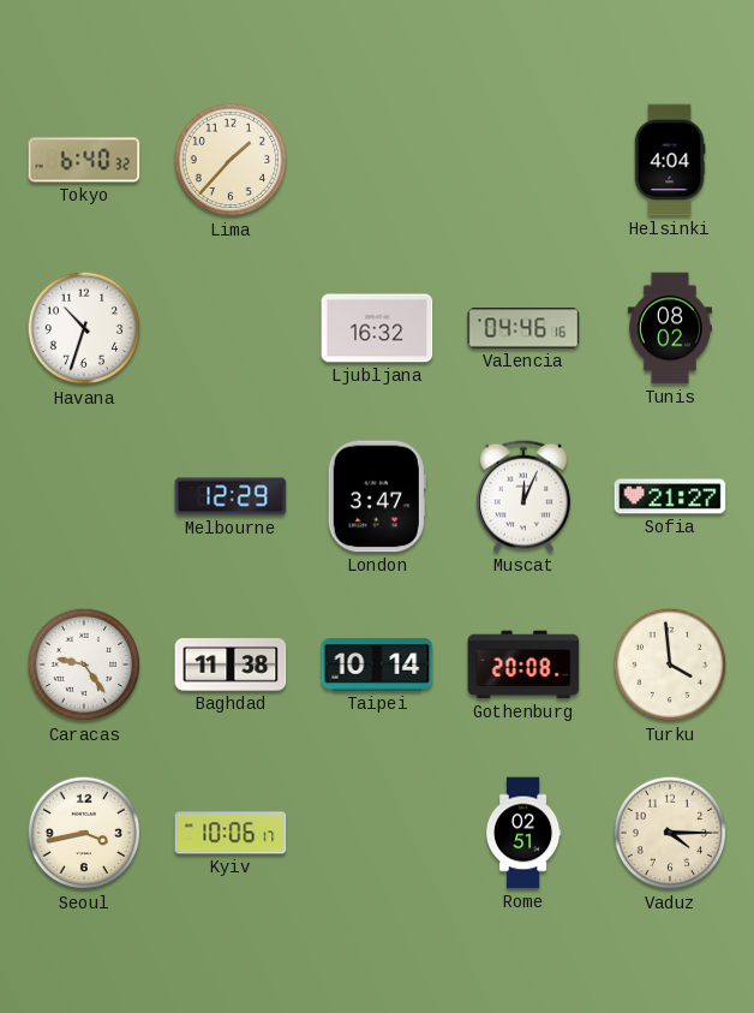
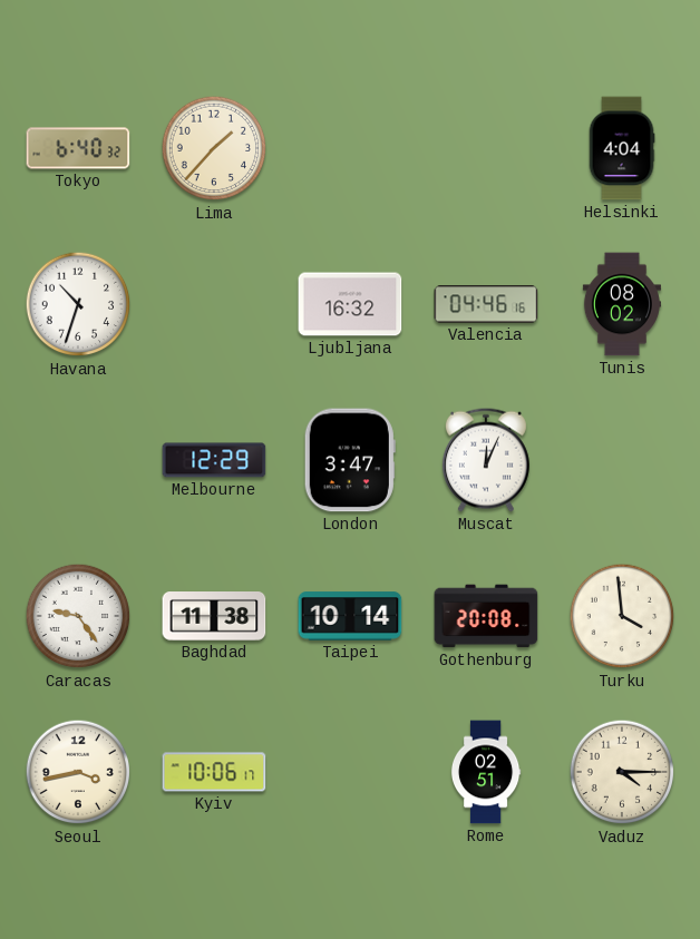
Sofia: 21:27 -> none (670, 496)
